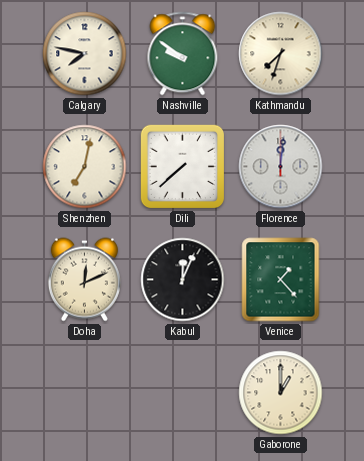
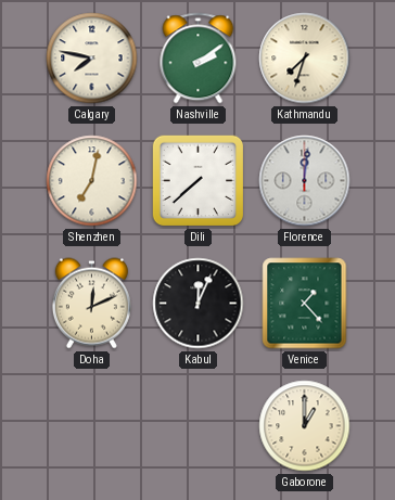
Nashville: 9:51 -> 2:09 (199, 59)
